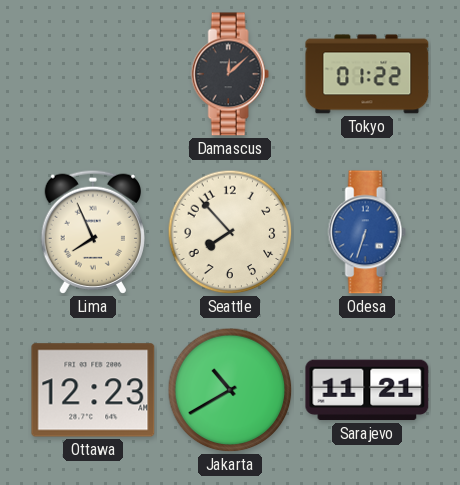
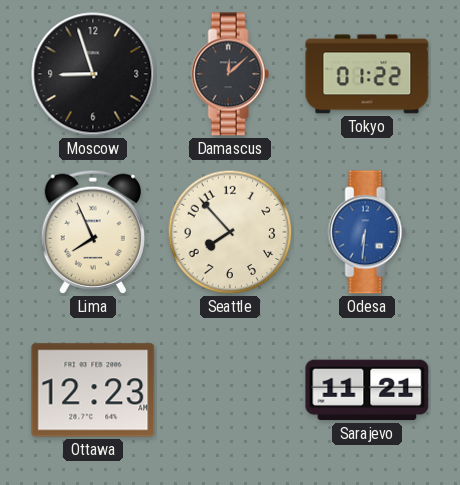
Moscow: none -> 8:57 (93, 74)
Odesa: 6:33 -> 6:31 (367, 232)
Jakarta: 10:40 -> none (230, 390)
